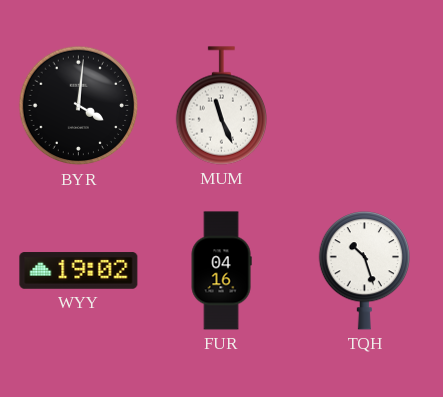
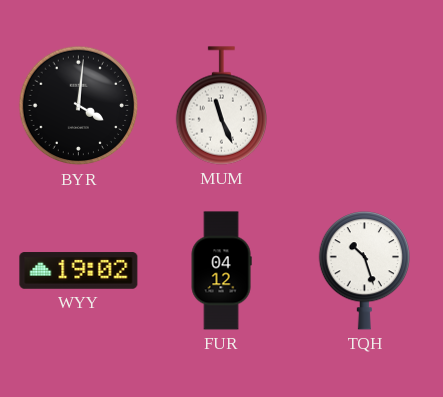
FUR: 04:16 -> 04:12 (221, 271)
